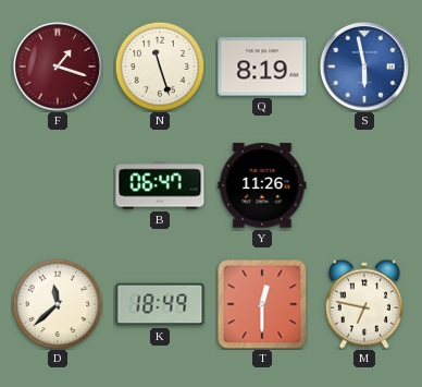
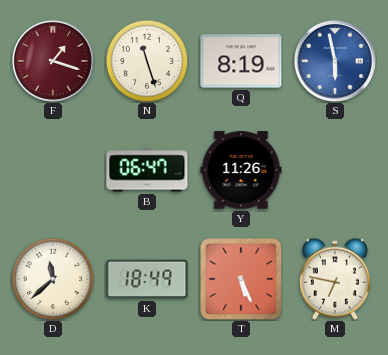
T: 12:30 -> 5:26 (241, 279)
